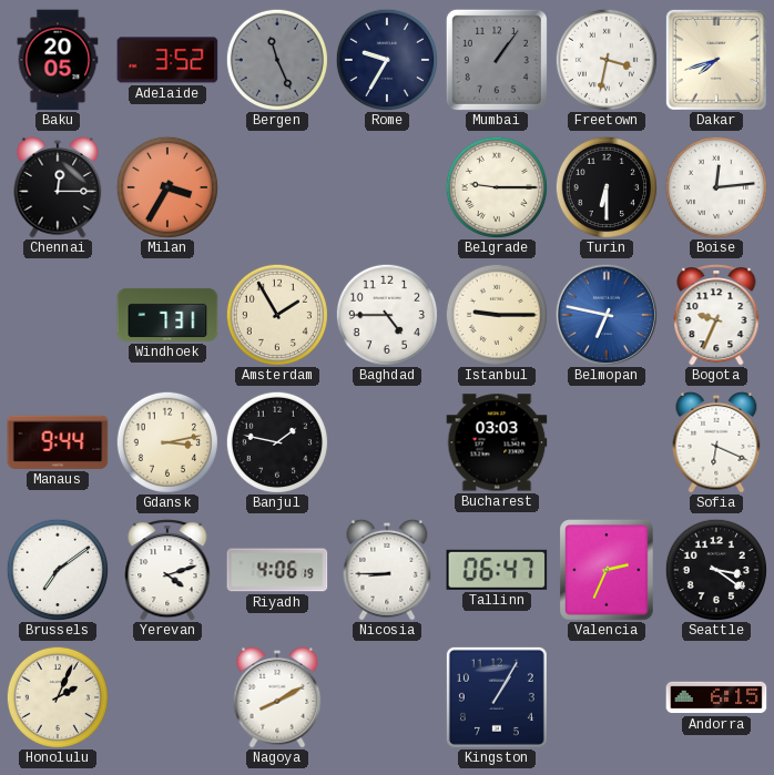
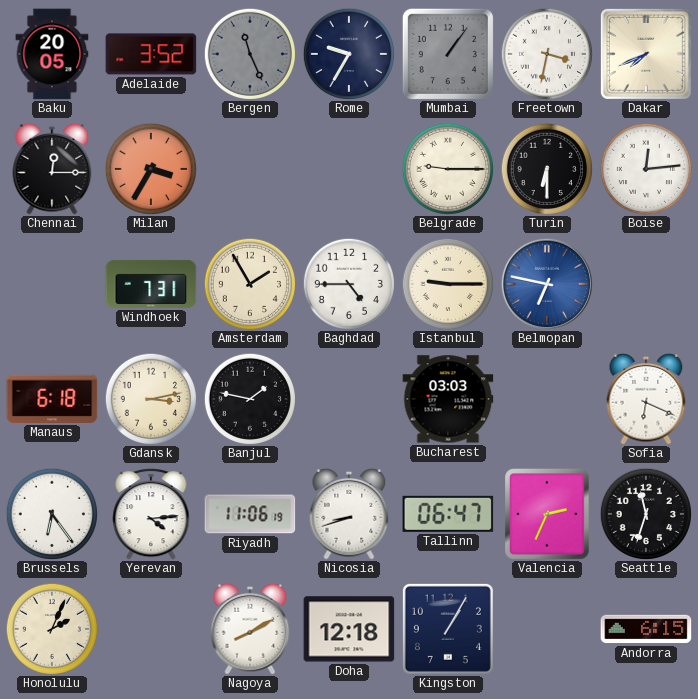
Dakar: 7:42 -> 7:41 (646, 54)
Bogota: 9:34 -> none (716, 315)
Manaus: 9:44 -> 6:18 (52, 399)
Brussels: 7:09 -> 6:24 (51, 513)
Yerevan: 4:12 -> 4:14 (151, 514)
Riyadh: 4:06 -> 11:06 (250, 514)
Nicosia: 8:45 -> 8:42 (349, 514)
Seattle: 3:21 -> 11:33 (645, 513)
Doha: none -> 12:18 (349, 629)
